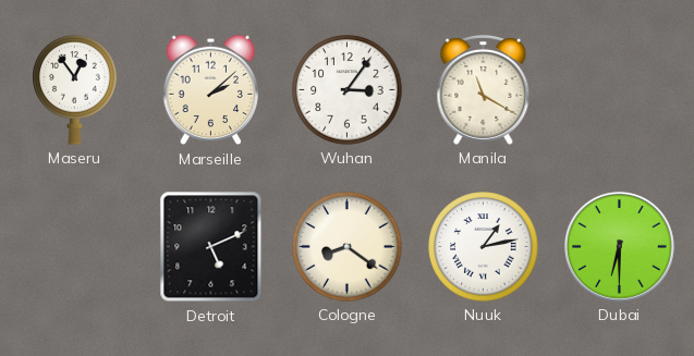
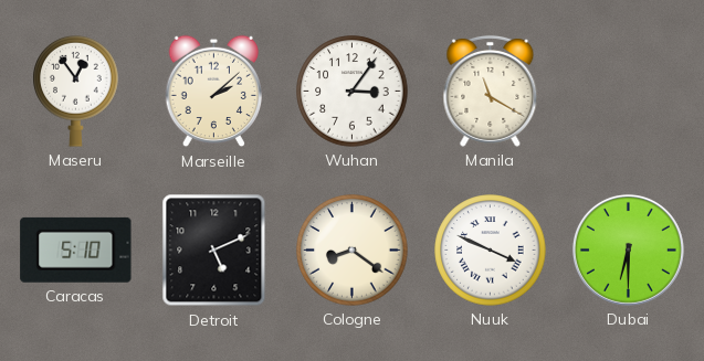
Caracas: none -> 5:10 (76, 249)
Nuuk: 1:13 -> 3:49 (491, 251)
